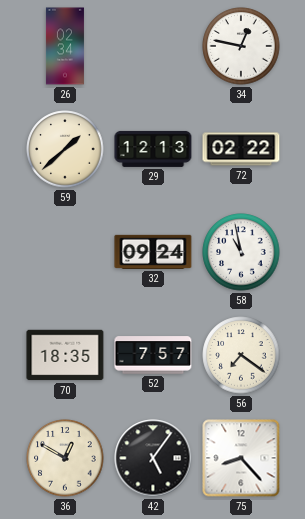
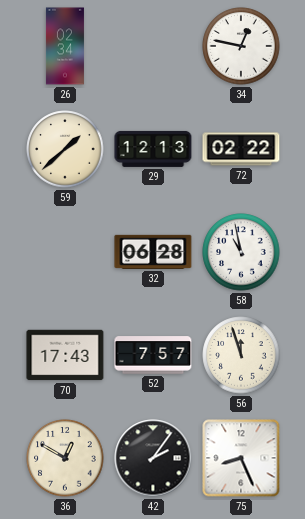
32: 09:24 -> 06:28 (153, 252)
70: 18:35 -> 17:43 (65, 355)
56: 7:21 -> 11:57 (241, 355)
42: 5:06 -> 2:06 (153, 458)
75: 8:23 -> 8:26 (241, 458)
